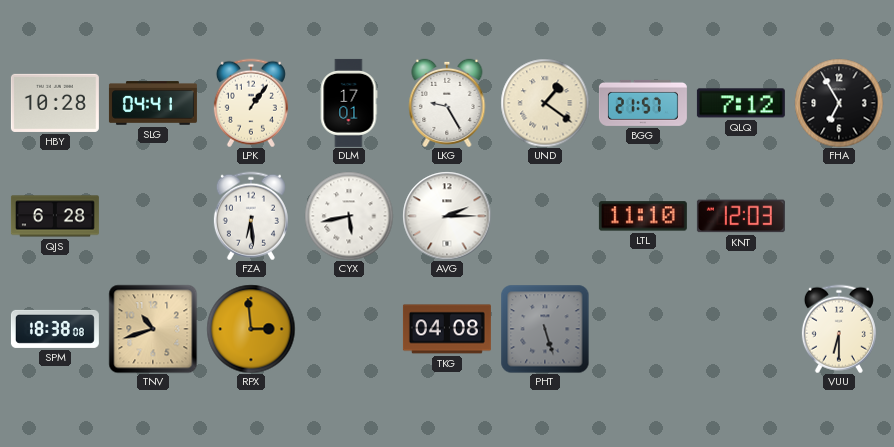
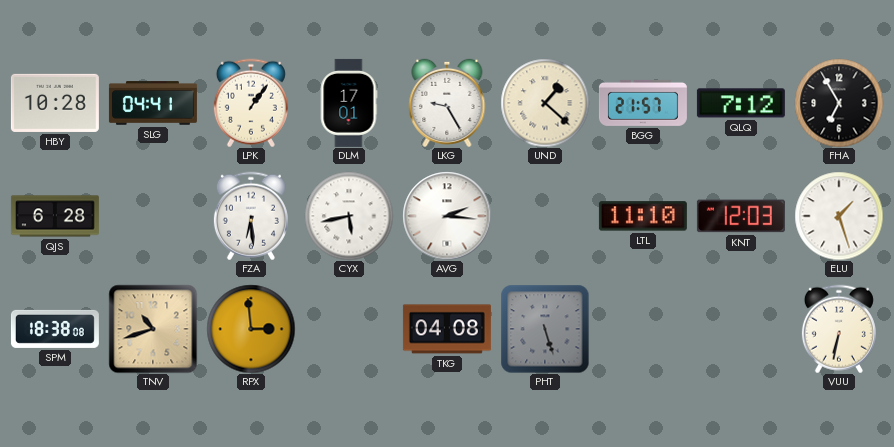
UND: 1:21 -> 1:22 (545, 103)
AVG: 2:15 -> 2:16 (447, 216)
ELU: none -> 1:27 (839, 216)
VUU: 6:30 -> 6:32 (839, 329)
